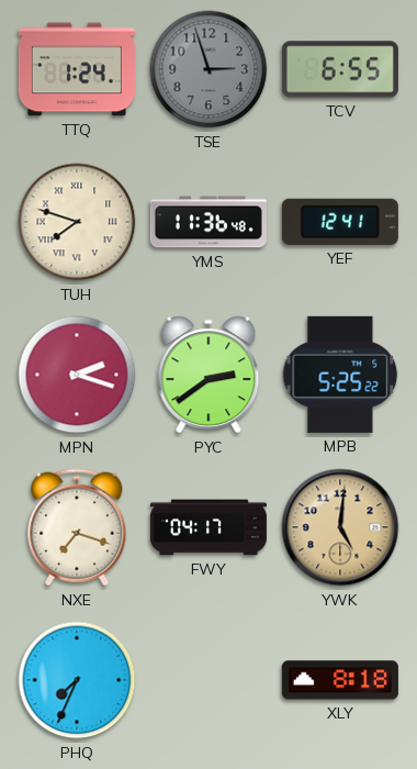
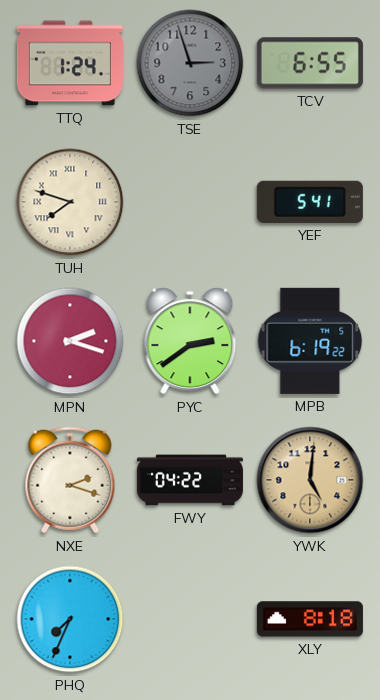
YMS: 11:36 -> none (208, 222)
YEF: 12:41 -> 5:41 (310, 202)
MPB: 5:25 -> 6:19 (310, 341)
NXE: 7:18 -> 2:18 (70, 480)
FWY: 04:17 -> 04:22 (190, 480)
